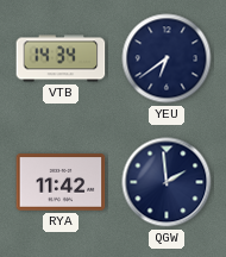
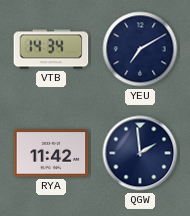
YEU: 6:39 -> 7:10 (140, 49)
